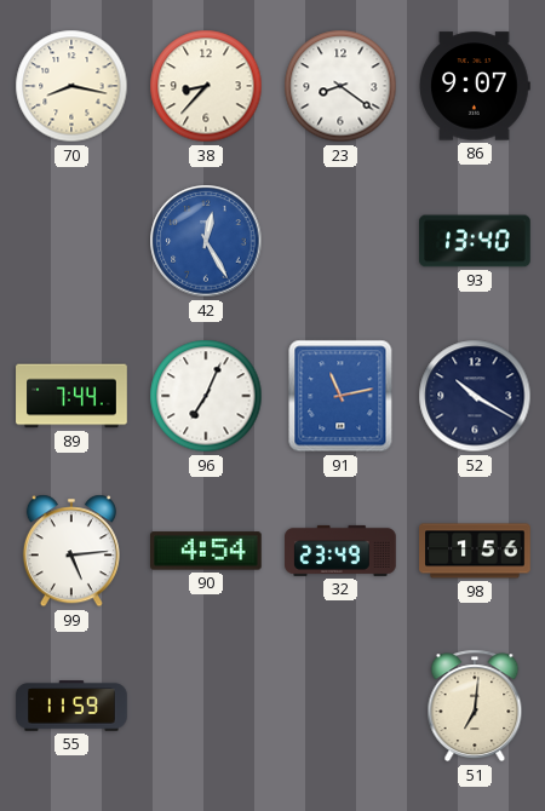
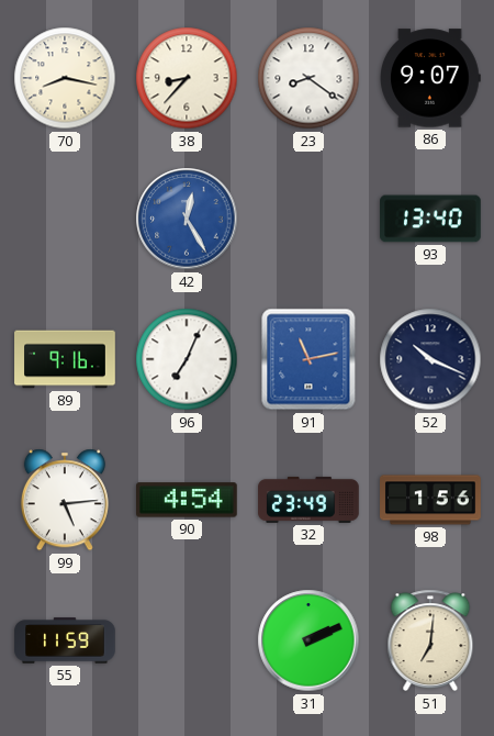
89: 7:44 -> 9:16 (65, 359)
52: 10:20 -> 10:19 (430, 359)
31: none -> 2:11 (308, 640)
